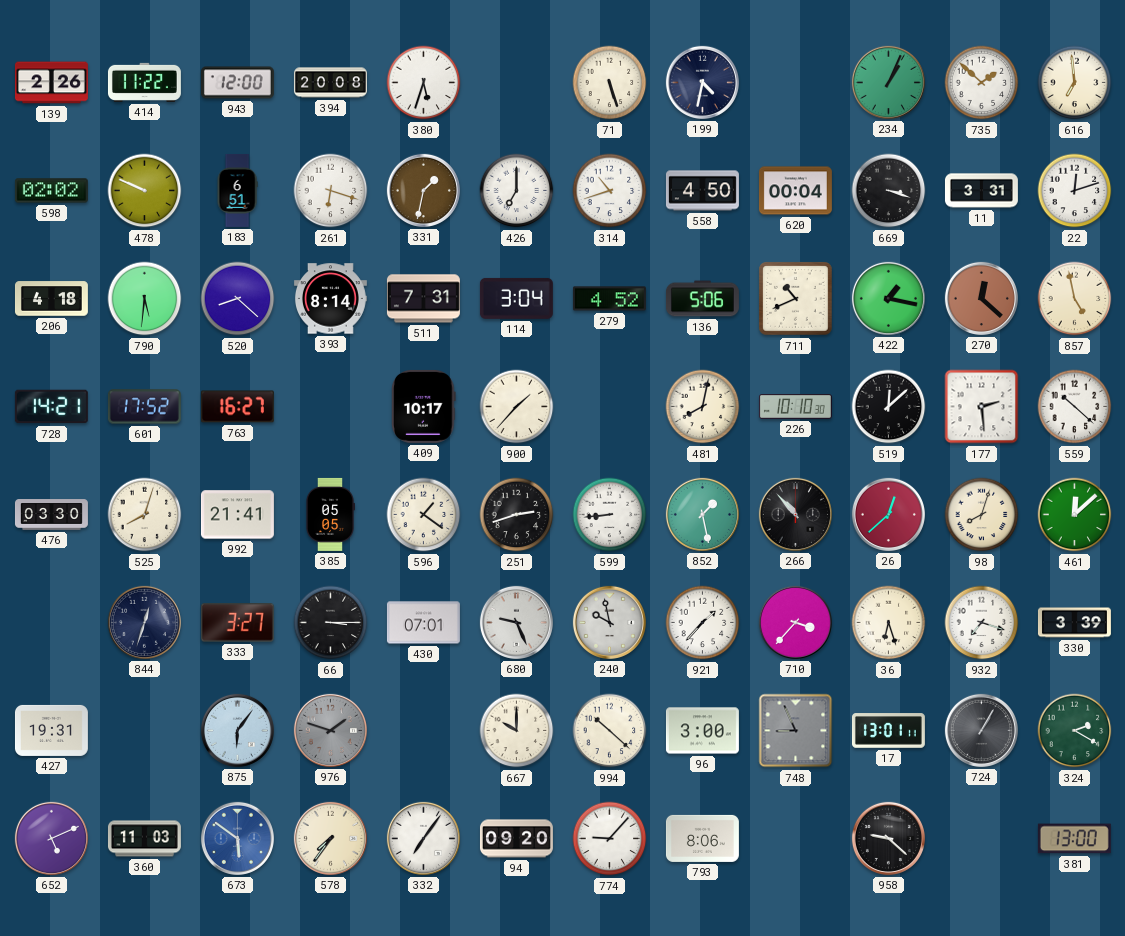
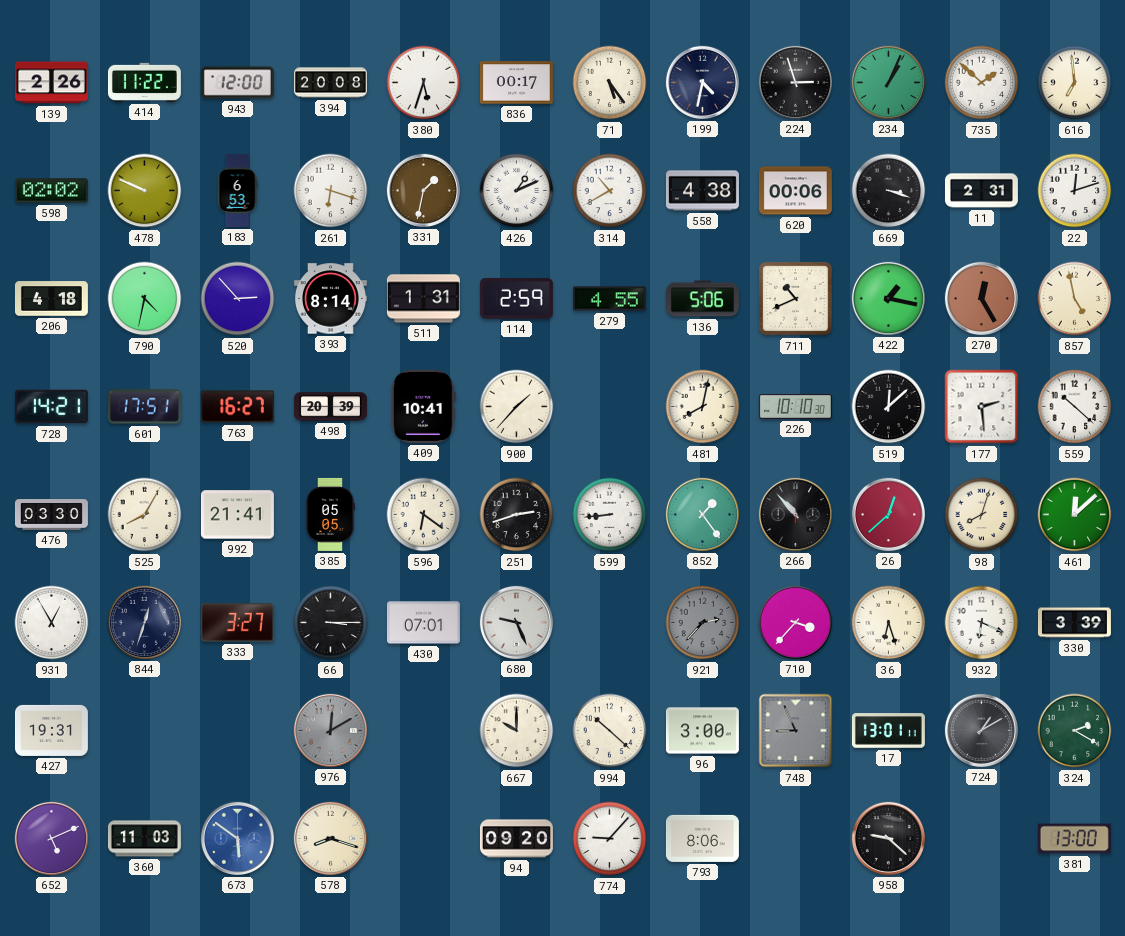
836: none -> 00:17 (516, 83)
71: 5:27 -> 5:24 (610, 83)
224: none -> 2:57 (795, 82)
183: 6:51 -> 6:53 (237, 190)
426: 7:00 -> 1:11 (517, 191)
314: 10:42 -> 10:40 (610, 191)
558: 4:50 -> 4:38 (702, 191)
620: 00:04 -> 00:06 (795, 191)
11: 3:31 -> 2:31 (981, 191)
790: 5:31 -> 4:32 (145, 299)
520: 8:22 -> 2:53 (238, 299)
511: 7:31 -> 1:31 (423, 299)
114: 3:04 -> 2:59 (516, 298)
279: 4:52 -> 4:55 (609, 299)
270: 12:22 -> 12:25 (981, 298)
601: 17:52 -> 17:51 (144, 407)
498: none -> 20:39 (330, 407)
409: 10:17 -> 10:41 (424, 406)
525: 8:03 -> 8:05 (145, 515)
596: 1:21 -> 6:21 (424, 515)
852: 1:28 -> 1:24 (702, 514)
931: none -> 12:55 (52, 623)
240: 9:58 -> none (609, 622)
921: 1:37 -> 2:37 (703, 623)
921 dial: white -> grey (703, 623)
932: 7:18 -> 6:19 (982, 623)
875: 6:06 -> none (237, 730)
976: 1:48 -> 12:10 (330, 730)
724: 1:05 -> 1:10 (981, 730)
578: 7:36 -> 8:18 (330, 838)
332: 7:06 -> none (423, 838)
